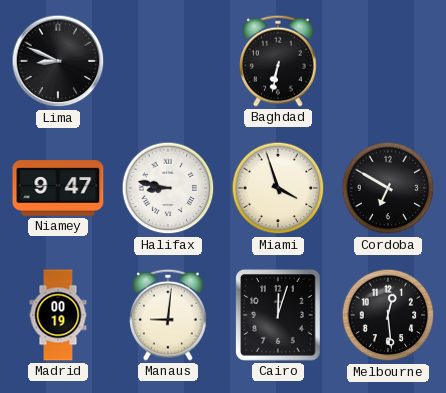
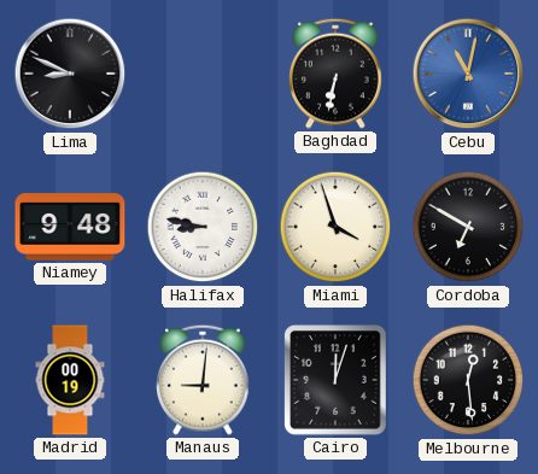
Cebu: none -> 11:02 (468, 74)
Niamey: 9:47 -> 9:48 (70, 227)
